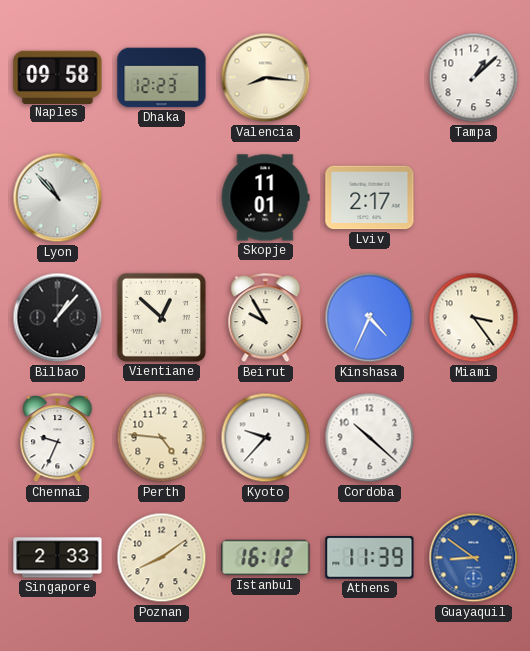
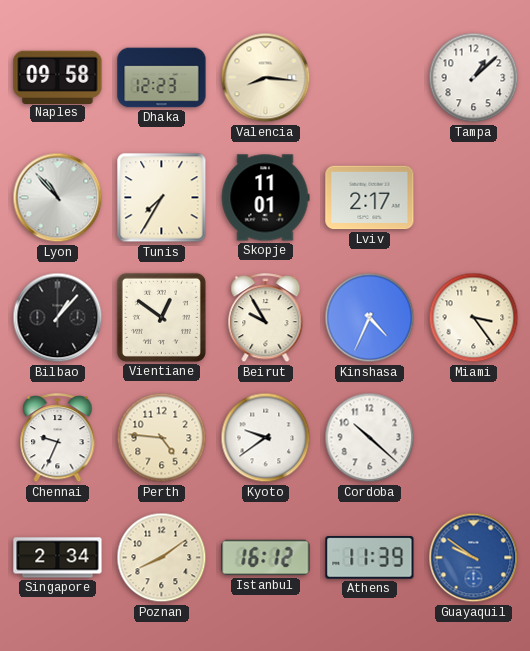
Tunis: none -> 7:35 (162, 198)
Vientiane: 12:52 -> 12:51 (161, 317)
Kyoto: 9:37 -> 9:39 (266, 438)
Singapore: 2:33 -> 2:34 (58, 558)
Guayaquil: 8:51 -> 9:51 (474, 558)
